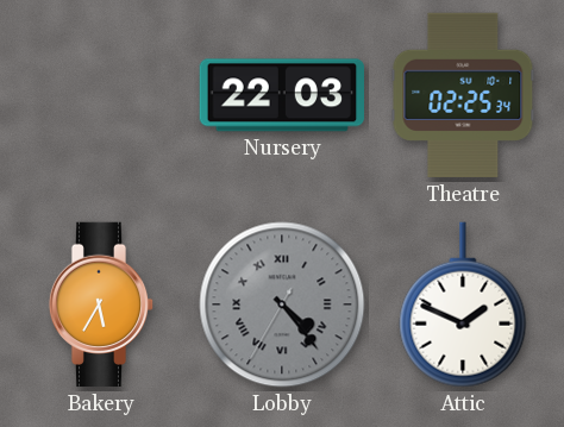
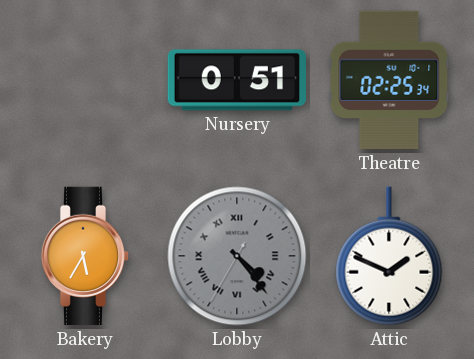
Nursery: 22:03 -> 0:51 (237, 80)
